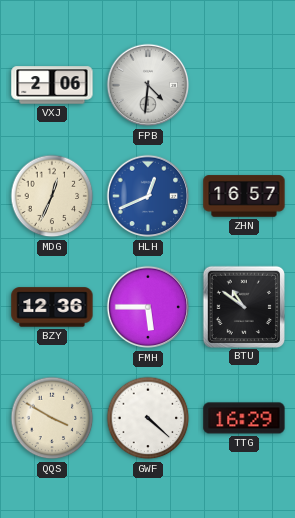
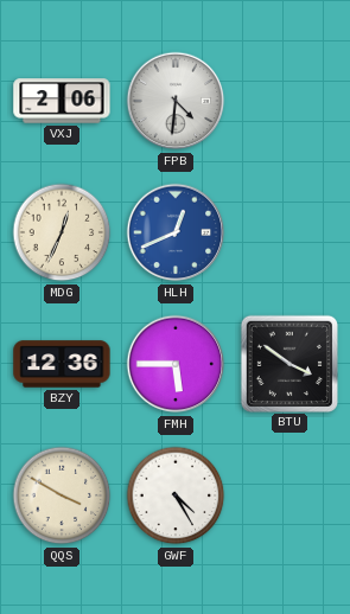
ZHN: 16:57 -> none (244, 196)
BTU: 10:51 -> 3:51 (288, 363)
GWF: 4:22 -> 4:25 (176, 495)
TTG: 16:29 -> none (244, 418)
